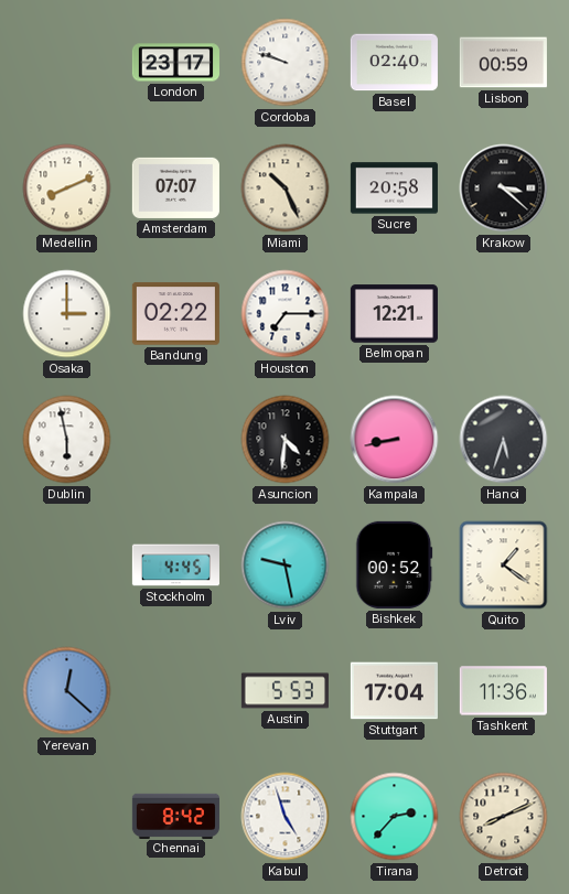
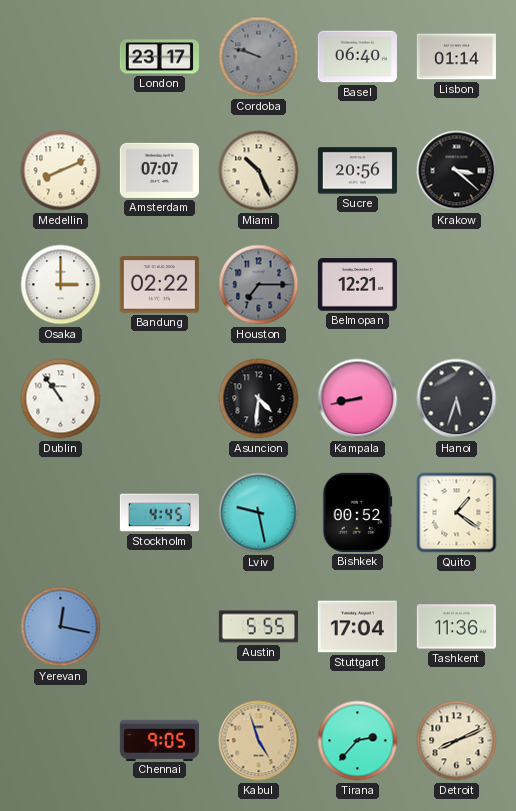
Cordoba dial: white -> grey (259, 57)
Basel: 02:40 -> 06:40 (357, 57)
Lisbon: 00:59 -> 01:14 (456, 57)
Sucre: 20:58 -> 20:56 (357, 171)
Houston dial: white -> grey (259, 285)
Dublin: 5:58 -> 10:54 (61, 399)
Yerevan: 12:22 -> 12:17 (61, 627)
Austin: 5:53 -> 5:55 (258, 627)
Chennai: 8:42 -> 9:05 (159, 740)
Kabul dial: white -> champagne (259, 741)
